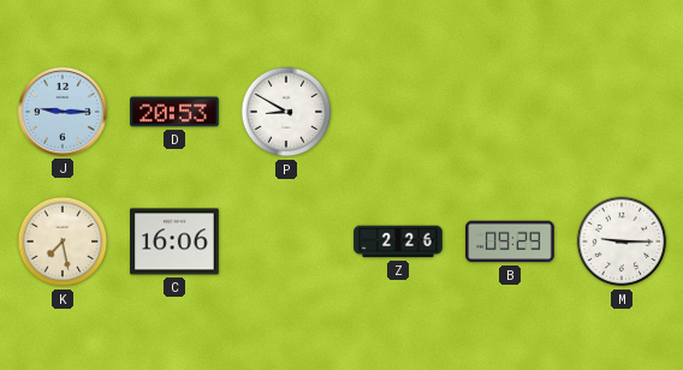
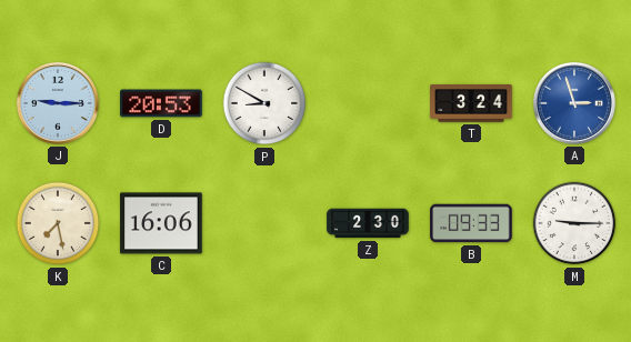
T: none -> 3:24 (471, 104)
A: none -> 2:57 (574, 103)
Z: 2:26 -> 2:30 (368, 223)
B: 09:29 -> 09:33 (471, 223)
